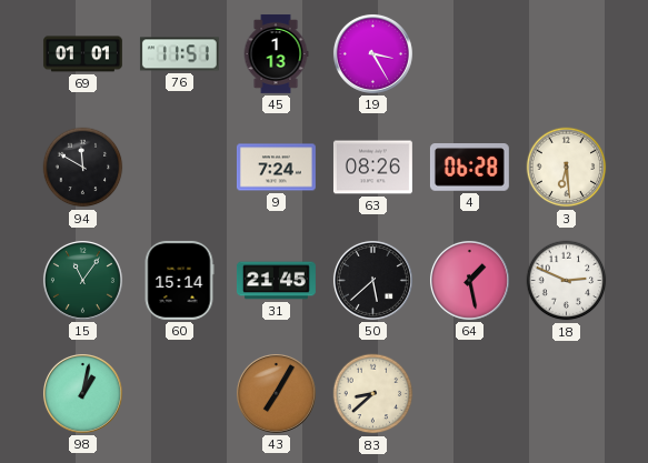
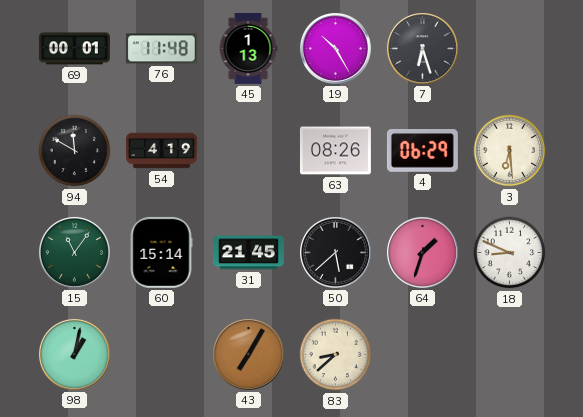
69: 01:01 -> 00:01 (74, 49)
76: 11:51 -> 11:48 (161, 49)
19: 3:25 -> 10:25 (335, 48)
7: none -> 6:27 (422, 48)
54: none -> 4:19 (162, 151)
9: 7:24 -> none (276, 168)
4: 06:28 -> 06:29 (422, 151)
64: 1:28 -> 1:33 (422, 252)
18: 2:49 -> 8:49 (510, 253)
